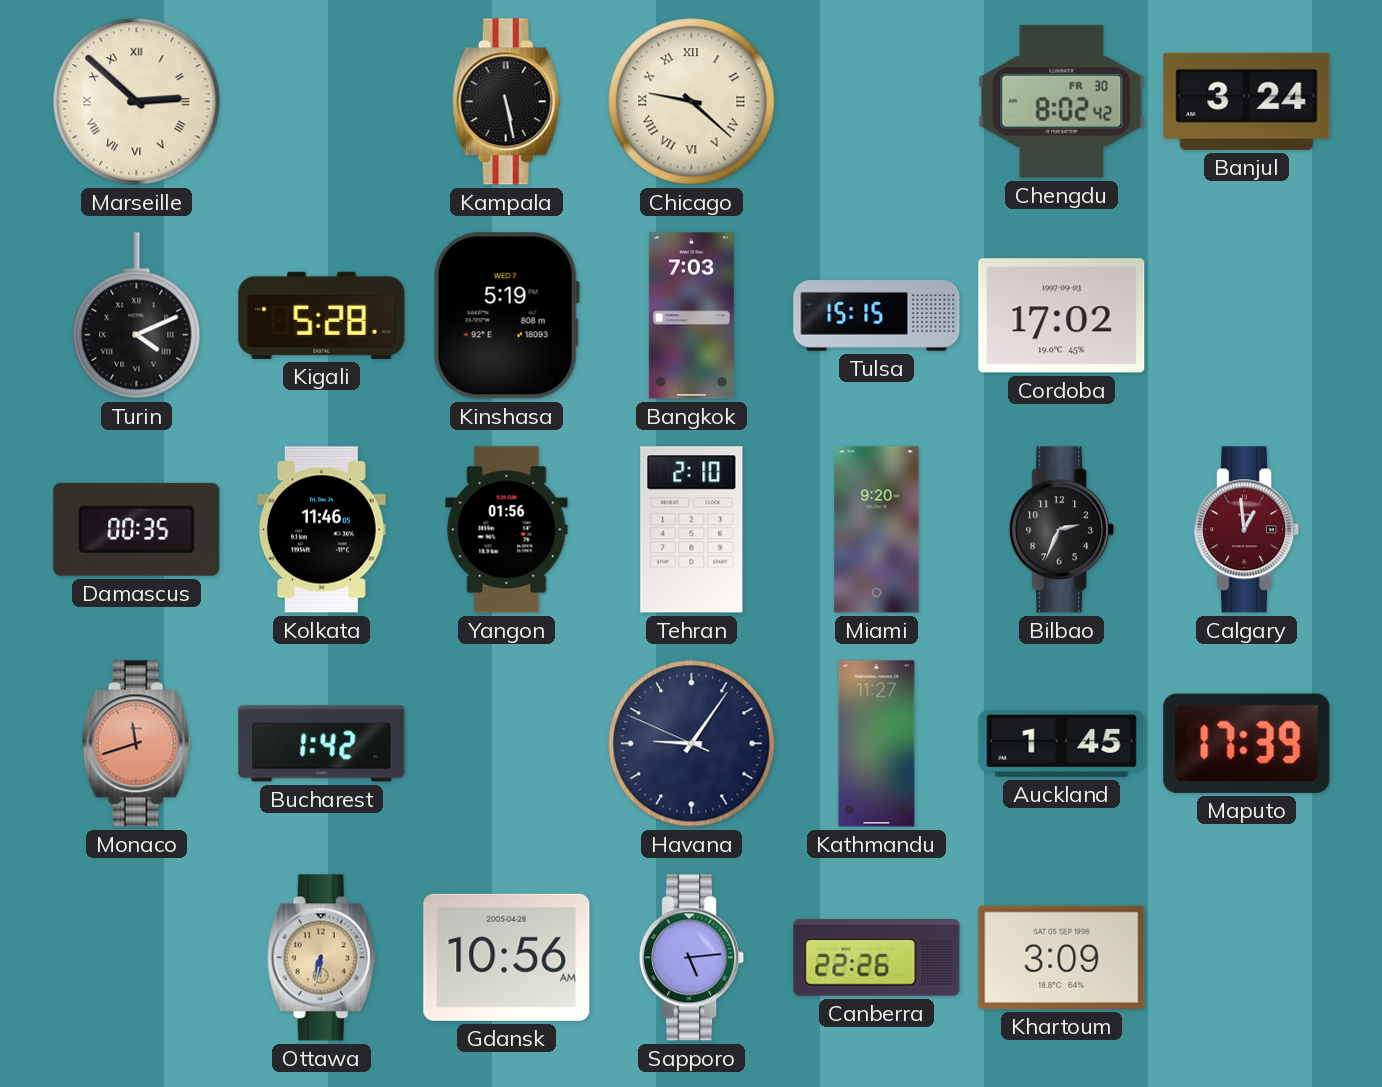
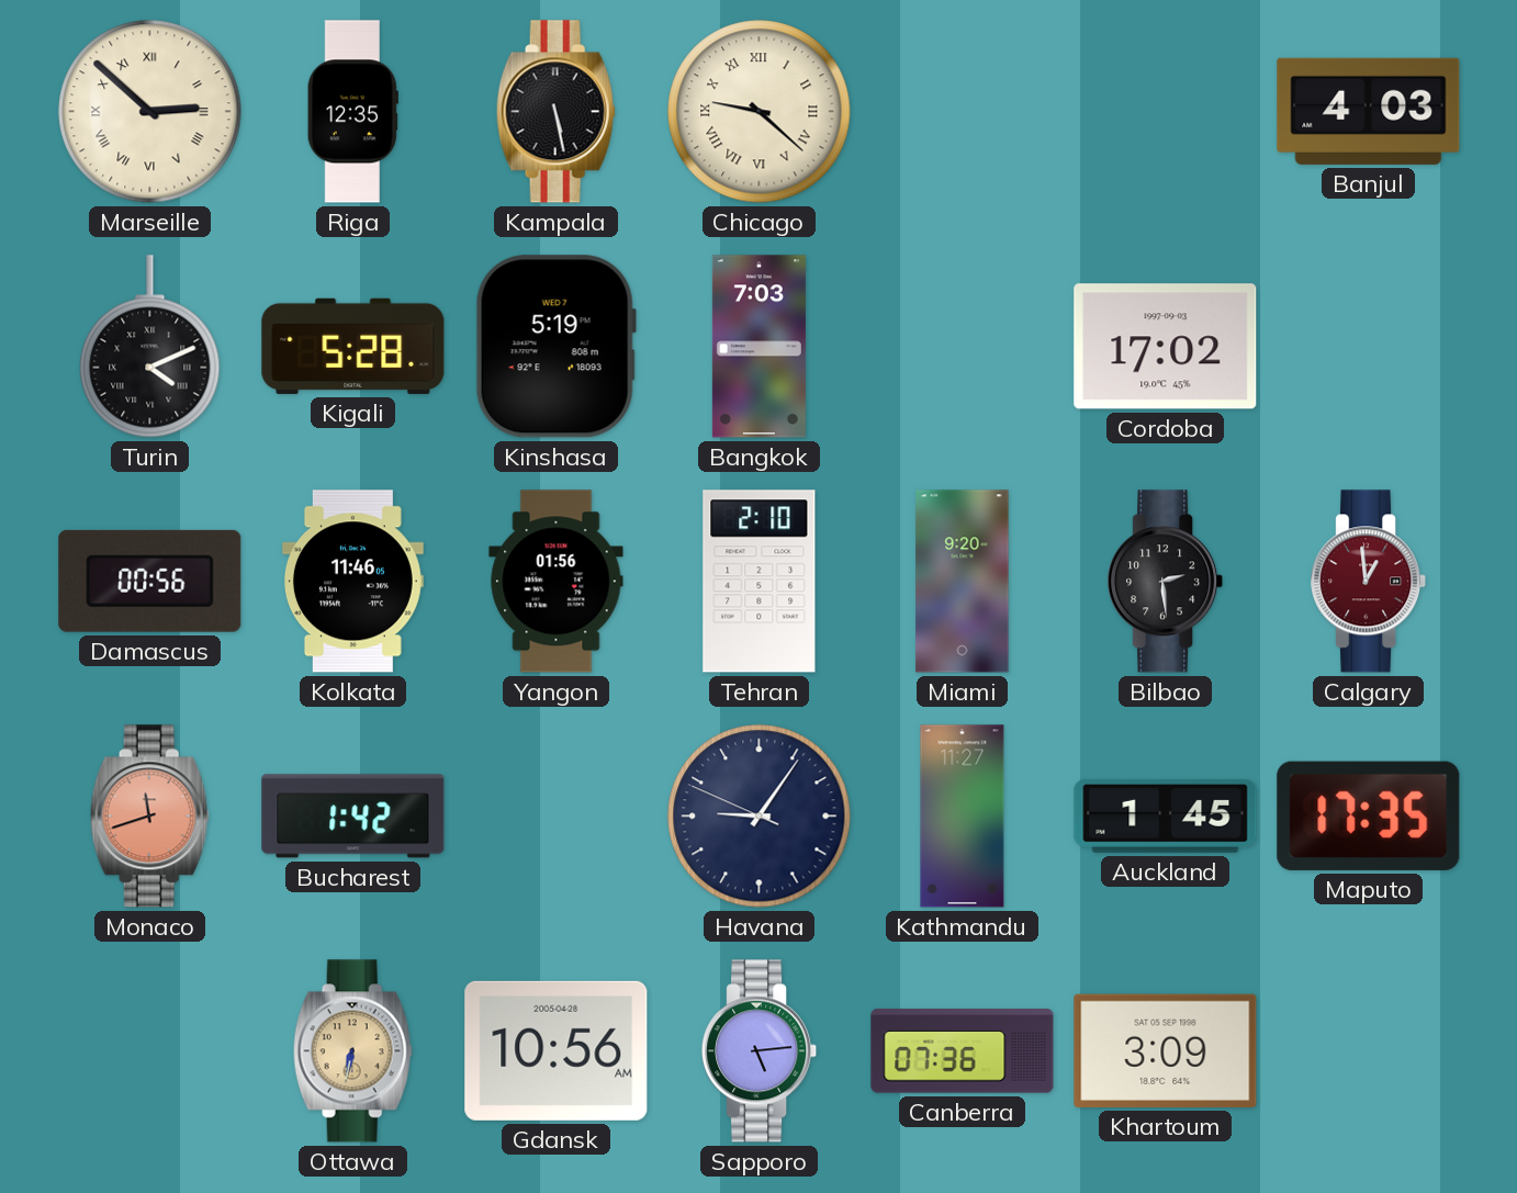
Riga: none -> 12:35 (352, 112)
Chengdu: 8:02 -> none (1062, 101)
Banjul: 3:24 -> 4:03 (1369, 111)
Tulsa: 15:15 -> none (877, 316)
Damascus: 00:35 -> 00:56 (150, 581)
Bilbao: 2:34 -> 2:29 (1166, 582)
Maputo: 17:39 -> 17:35 (1369, 815)
Canberra: 22:26 -> 07:36 (963, 1051)
